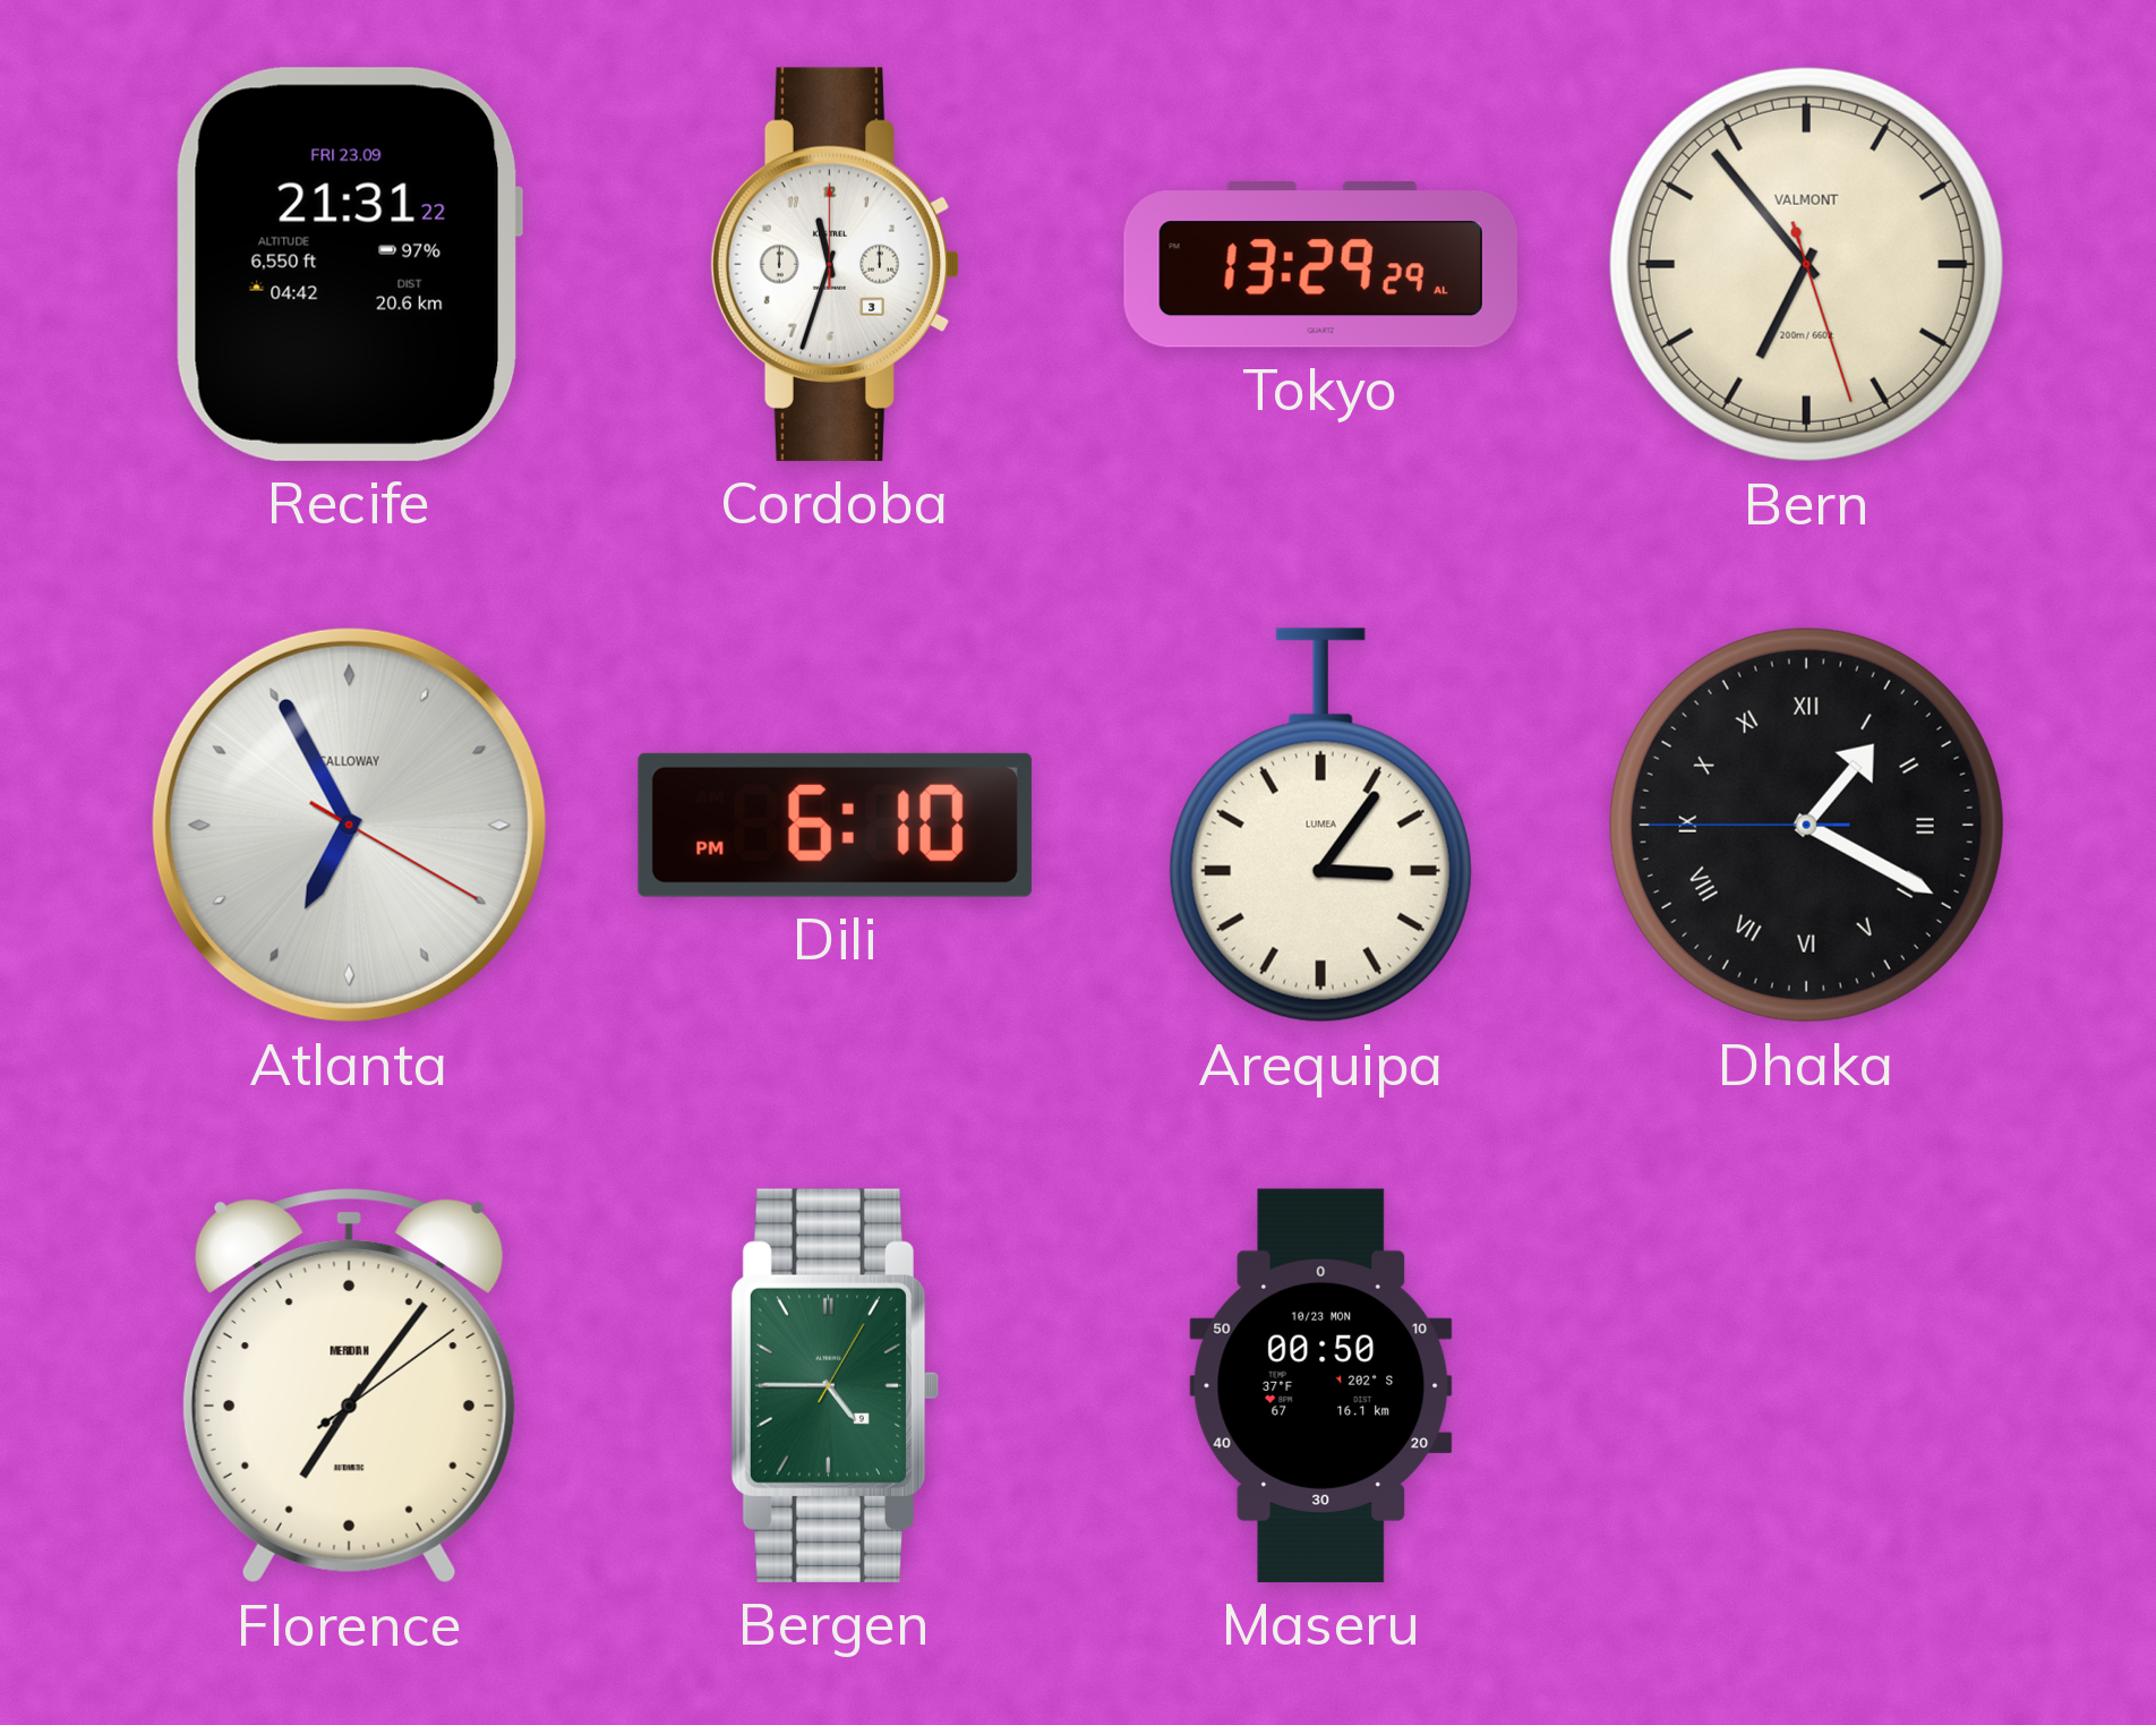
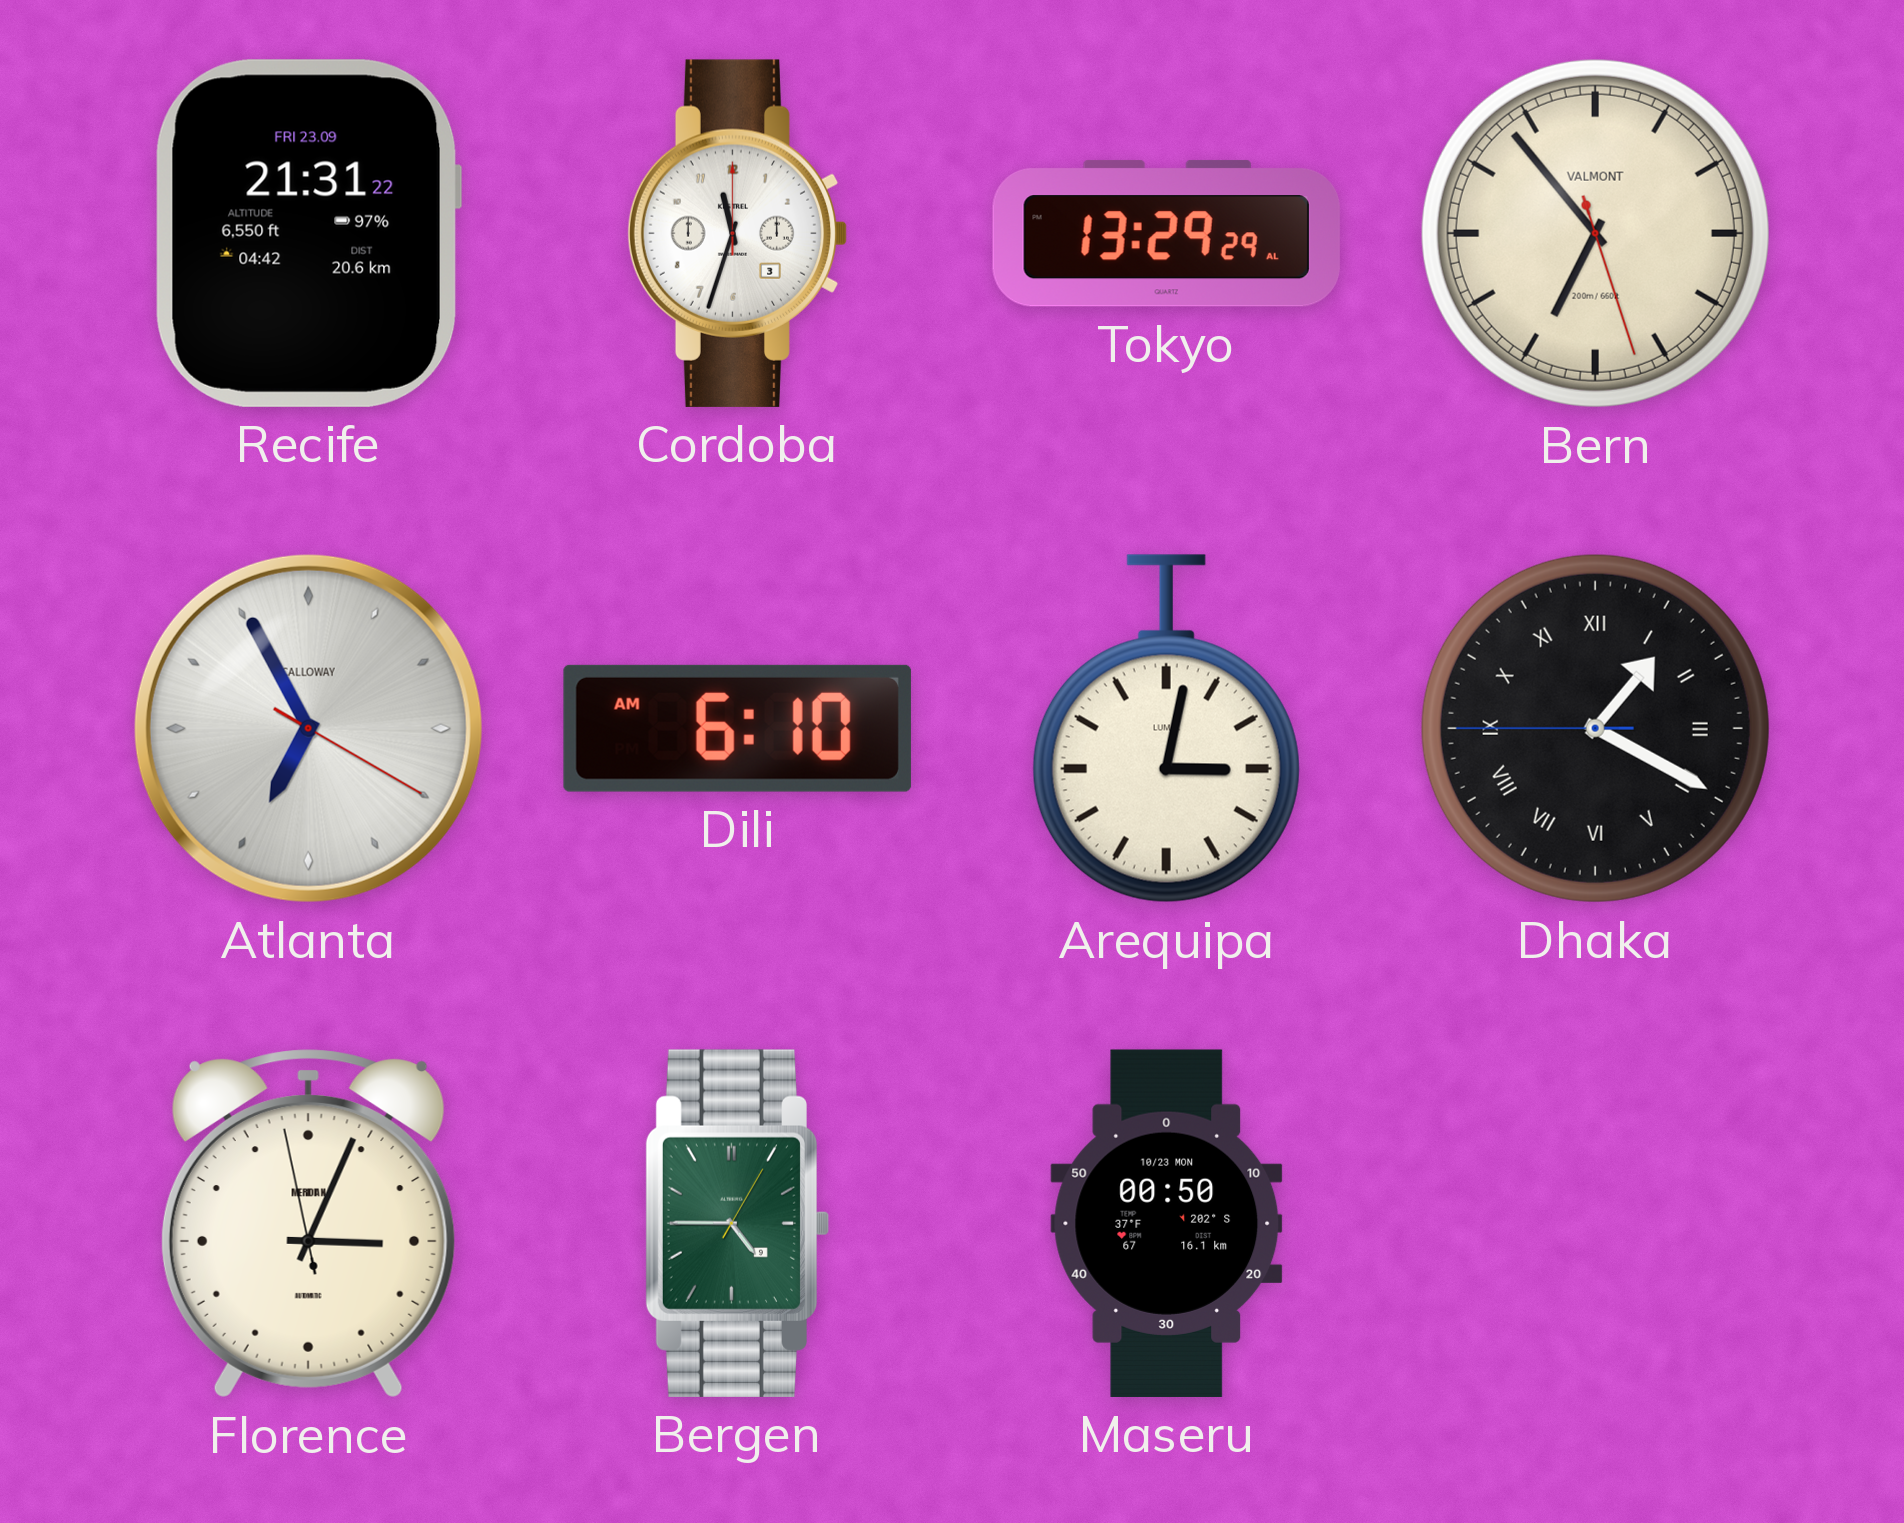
Dili: 6:10 PM -> 6:10 AM (737, 728)
Arequipa: 3:06 -> 3:02 (1166, 729)
Florence: 7:06 -> 3:03 (308, 1224)
